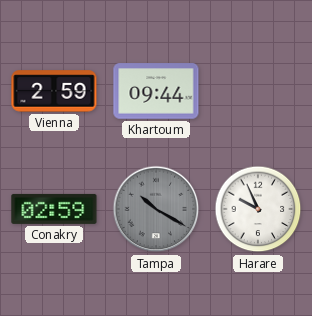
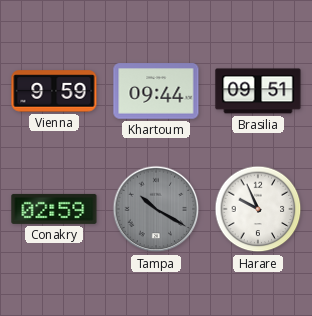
Vienna: 2:59 -> 9:59 (54, 91)
Brasilia: none -> 09:51 (258, 91)
